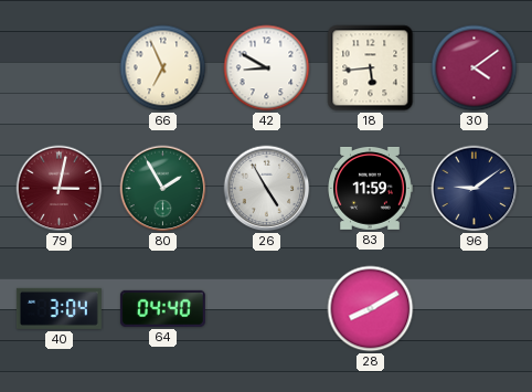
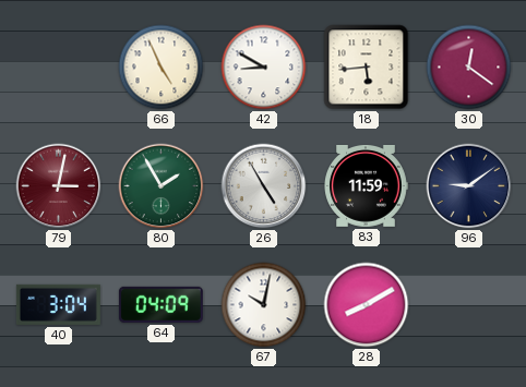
66: 6:56 -> 4:56 (162, 68)
30: 4:09 -> 12:21 (469, 68)
64: 04:40 -> 04:09 (160, 304)
67: none -> 10:02 (264, 305)
